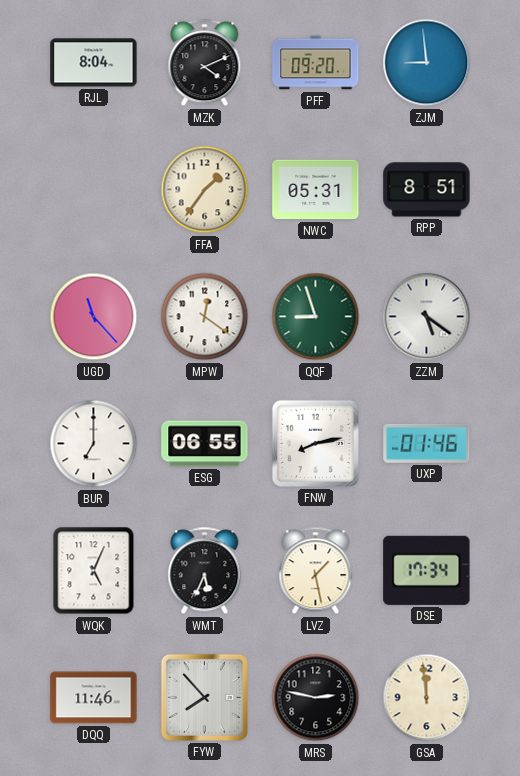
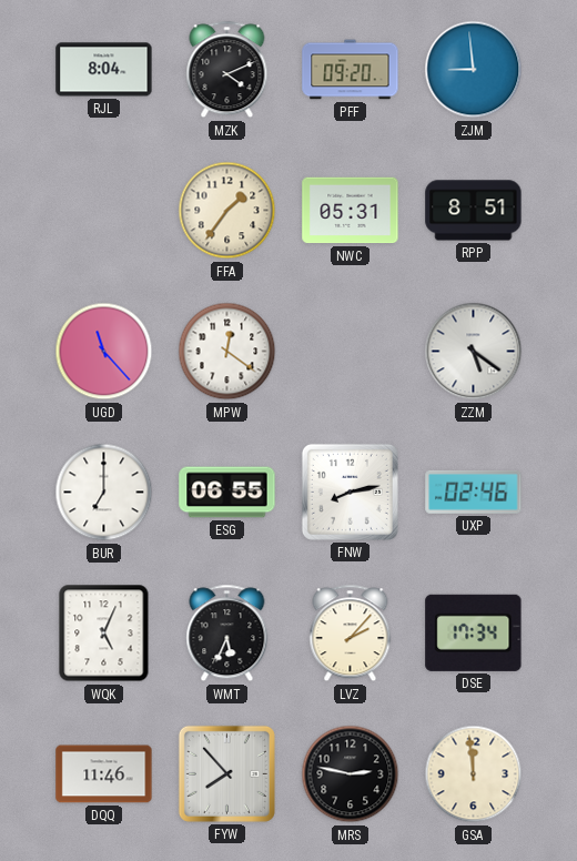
QQF: 8:57 -> none (316, 317)
UXP: 01:46 -> 02:46 (474, 492)
LVZ: 1:28 -> 2:07 (351, 634)
